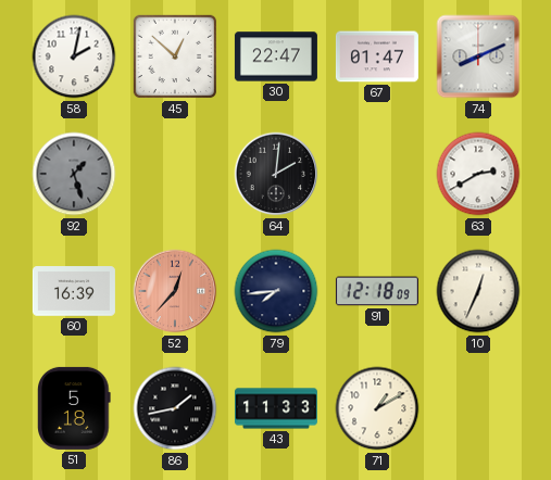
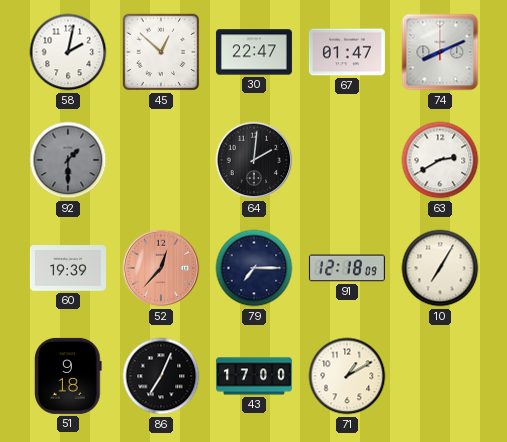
92: 1:27 -> 1:30 (68, 160)
60: 16:39 -> 19:39 (68, 268)
79: 7:44 -> 7:15 (254, 268)
10: 12:34 -> 7:05 (440, 268)
51: 5:18 -> 9:18 (69, 376)
86: 1:43 -> 7:04 (161, 376)
43: 11:33 -> 17:00 (254, 376)
